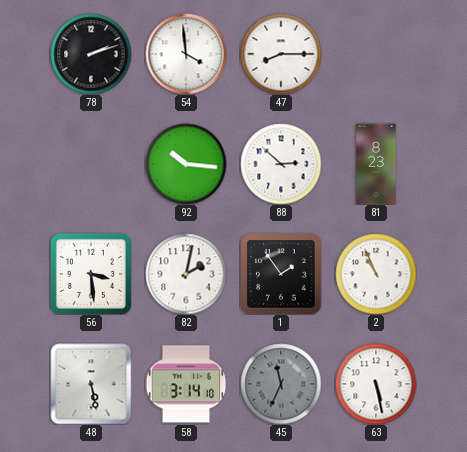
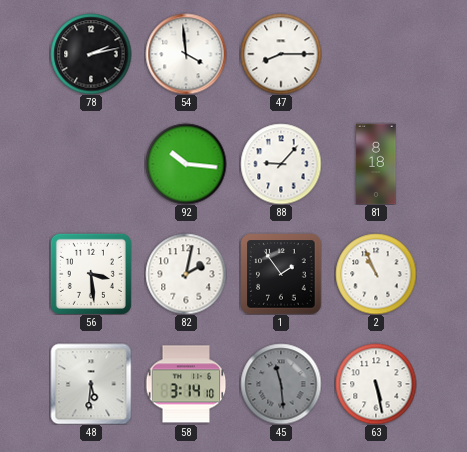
78: 2:12 -> 2:13 (91, 54)
88: 2:52 -> 9:07 (281, 164)
81: 8:23 -> 8:18 (376, 164)
48: 5:28 -> 5:31 (91, 384)
45: 11:34 -> 11:29 (281, 384)
